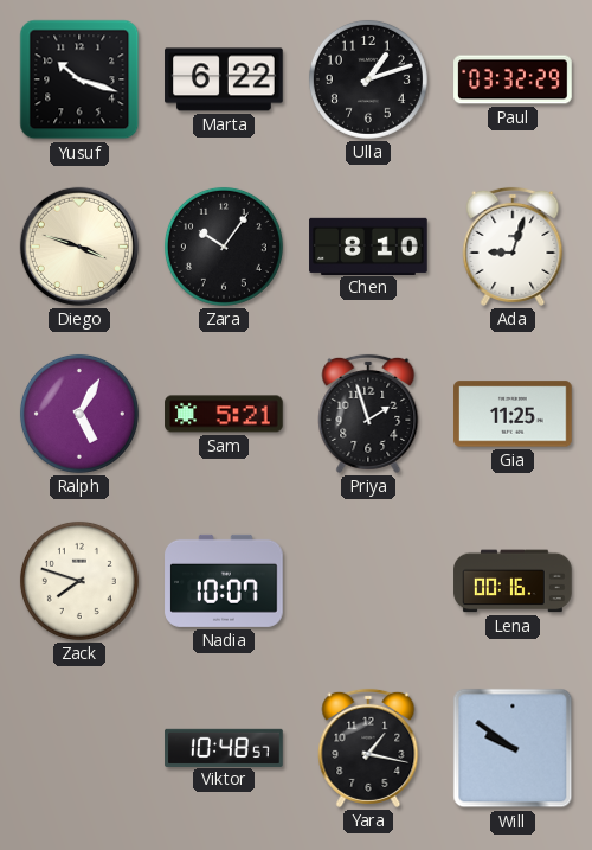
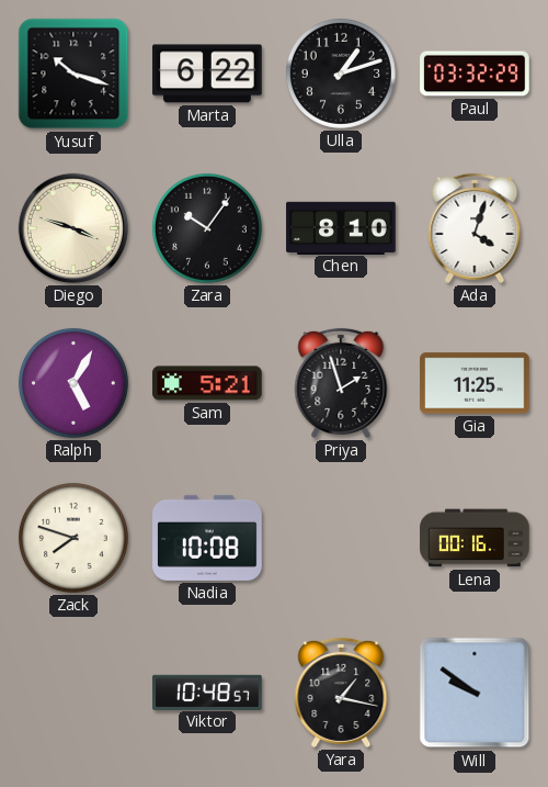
Ada: 9:03 -> 4:03 (475, 228)
Nadia: 10:07 -> 10:08 (207, 538)
